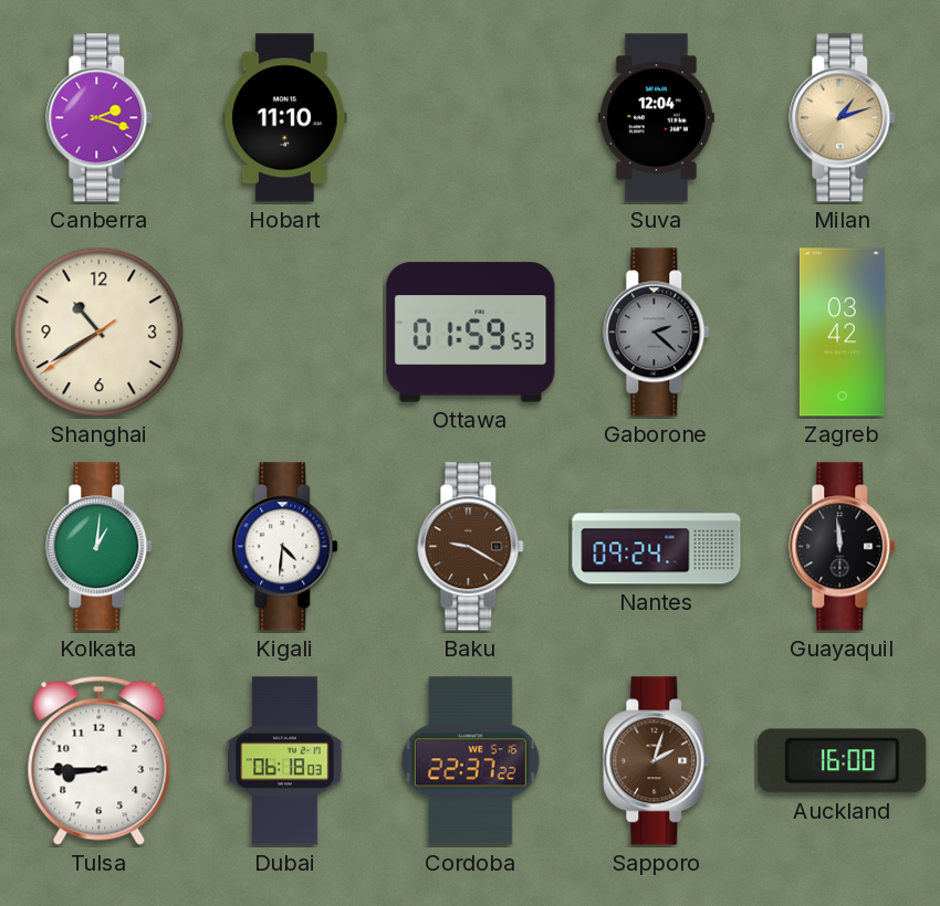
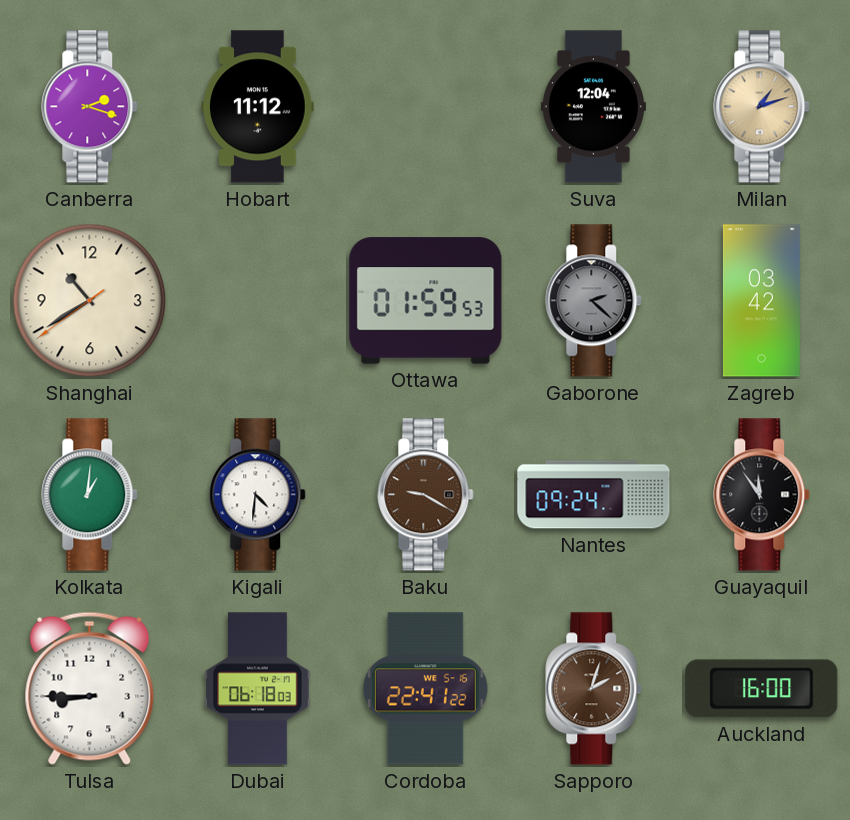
Hobart: 11:10 -> 11:12 (258, 107)
Guayaquil: 11:59 -> 11:54 (762, 495)
Cordoba: 22:37 -> 22:41 (425, 689)
